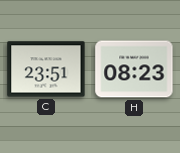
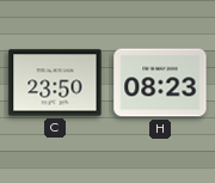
C: 23:51 -> 23:50 (55, 83)
